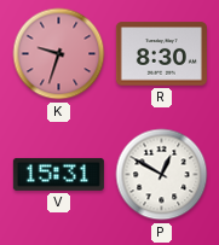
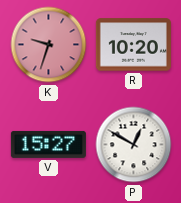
R: 8:30 -> 10:20 (133, 45)
V: 15:31 -> 15:27 (48, 144)
